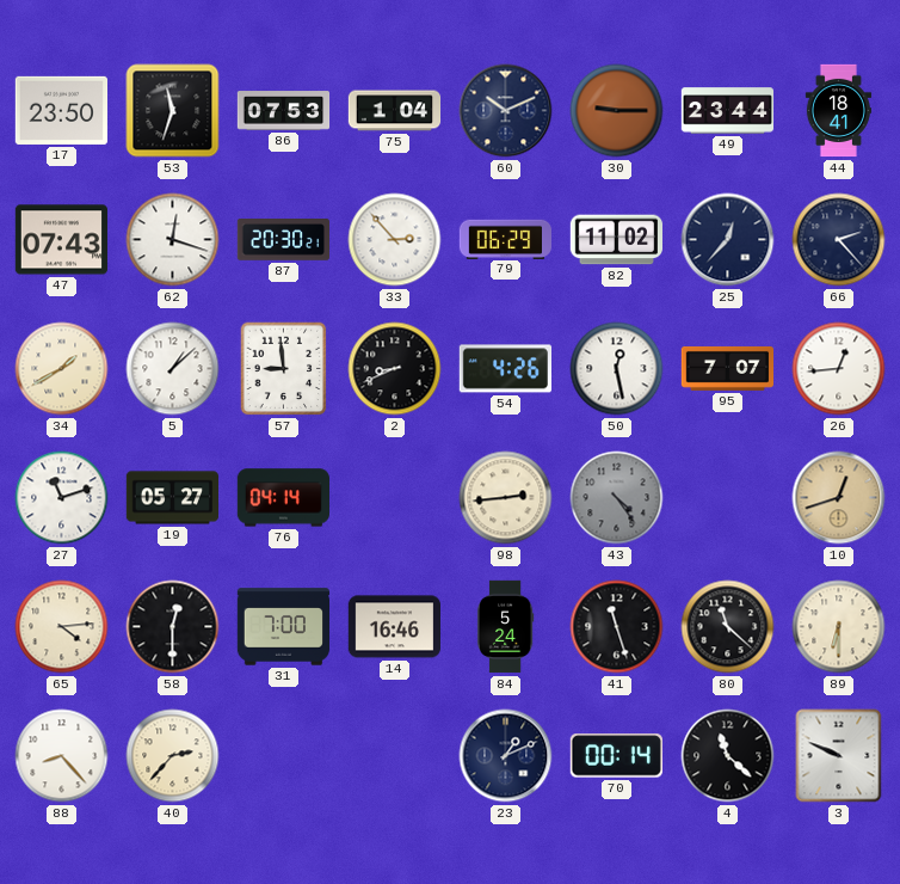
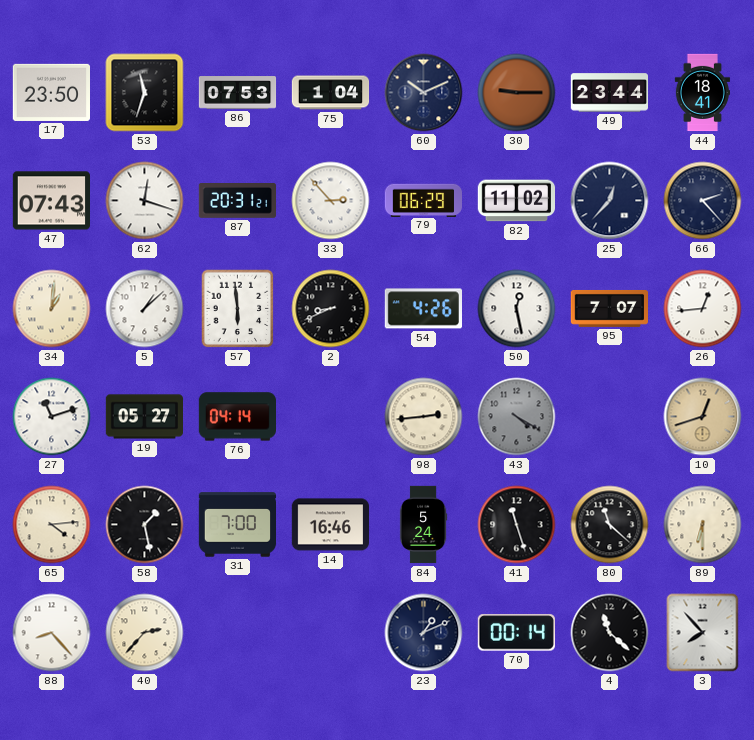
87: 20:30 -> 20:31 (237, 201)
34: 1:40 -> 1:01 (52, 309)
57: 8:59 -> 5:59 (238, 309)
43: 4:24 -> 4:20 (517, 417)
58: 12:30 -> 1:28 (145, 525)
3: 9:49 -> 7:53 (703, 633)
